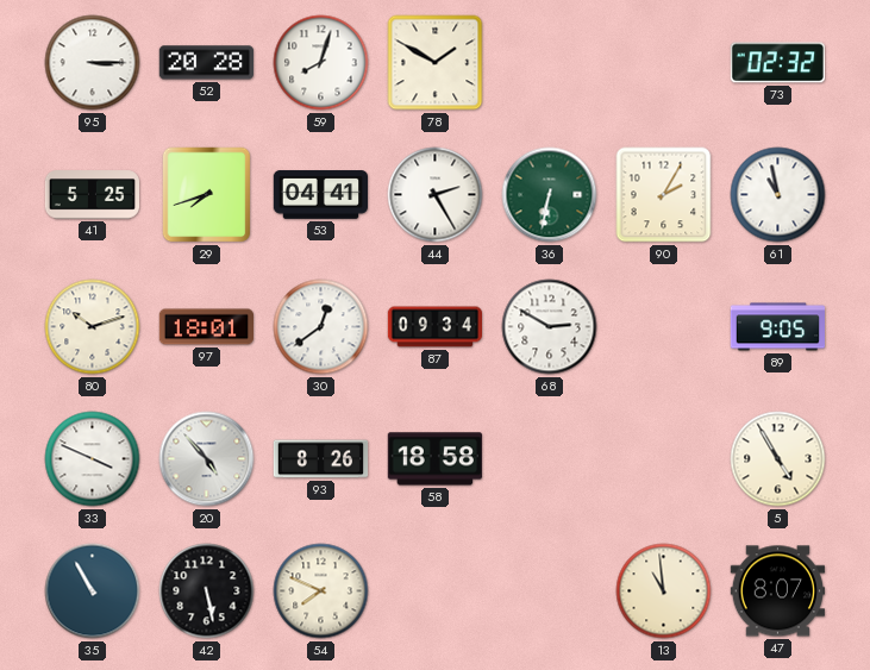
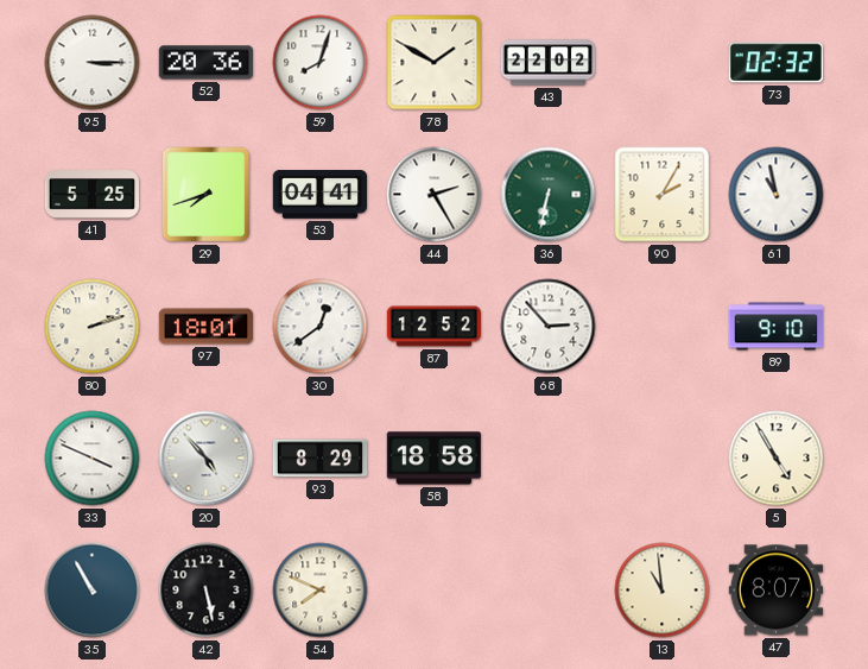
52: 20:28 -> 20:36 (205, 63)
43: none -> 22:02 (549, 63)
80: 10:12 -> 2:12 (93, 327)
87: 09:34 -> 12:52 (435, 327)
68: 2:50 -> 2:53 (549, 327)
89: 9:05 -> 9:10 (775, 327)
93: 8:26 -> 8:29 (321, 459)
